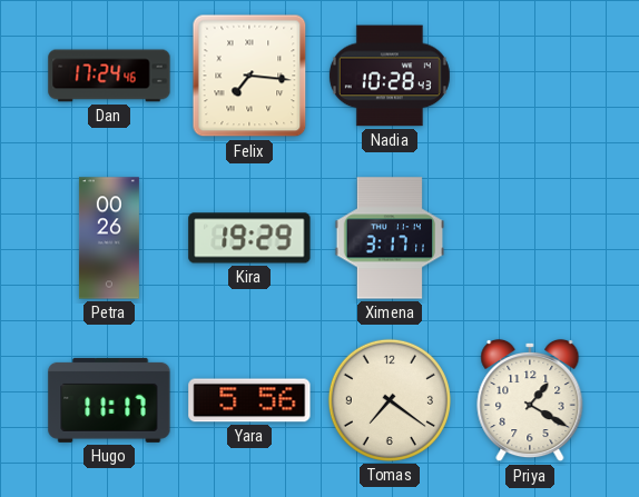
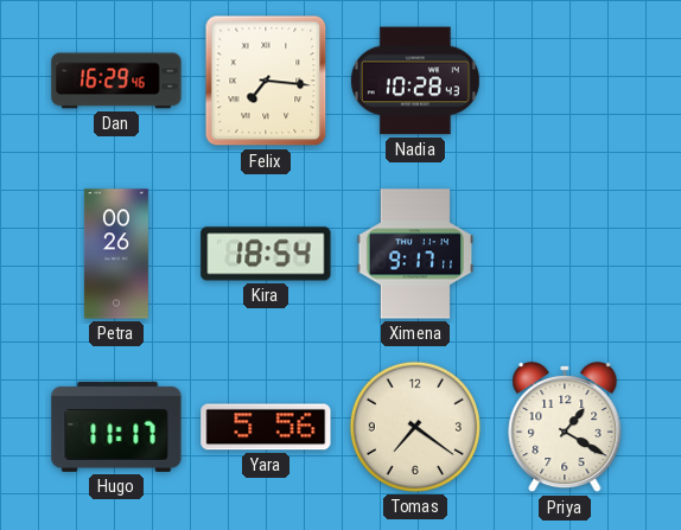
Dan: 17:24 -> 16:29 (116, 81)
Kira: 19:29 -> 18:54 (266, 254)
Ximena: 3:17 -> 9:17 (415, 254)
